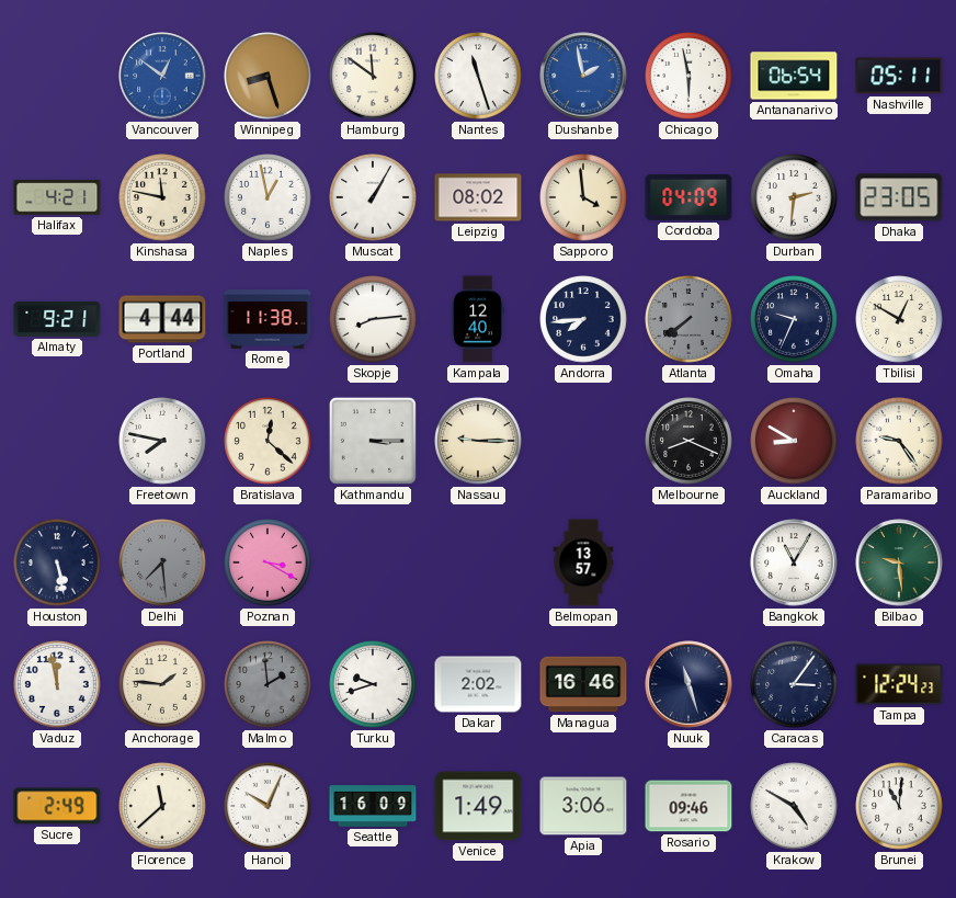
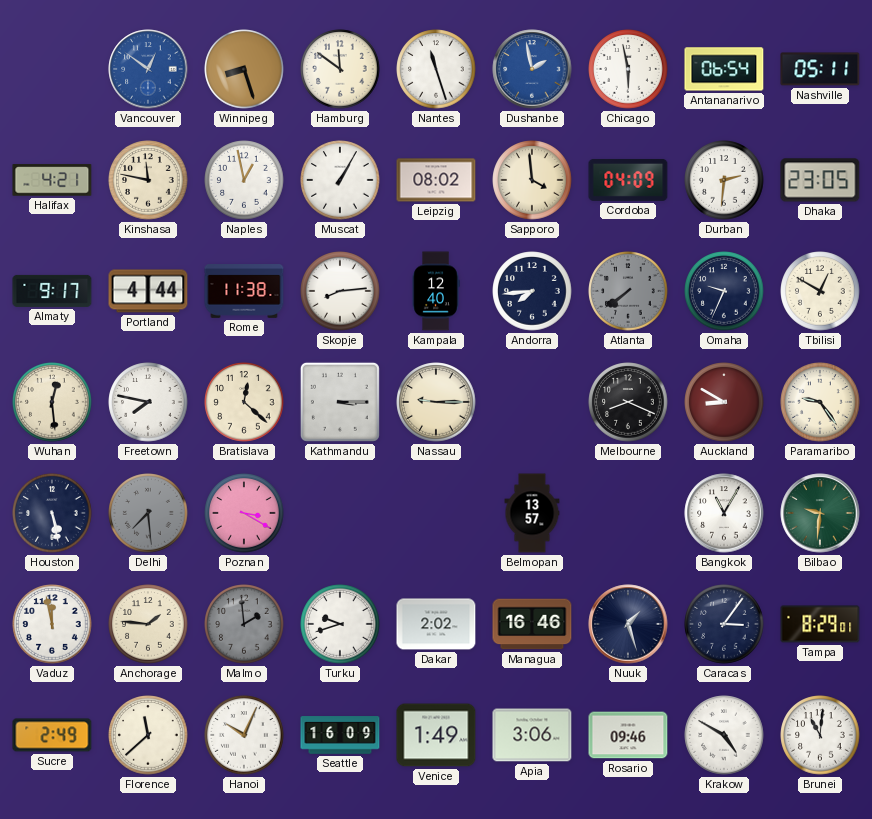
Almaty: 9:21 -> 9:17 (52, 291)
Wuhan: none -> 12:29 (52, 402)
Bilbao: 9:29 -> 9:31 (820, 513)
Nuuk: 11:27 -> 1:27 (628, 624)
Tampa: 12:24 -> 8:29 (820, 624)
